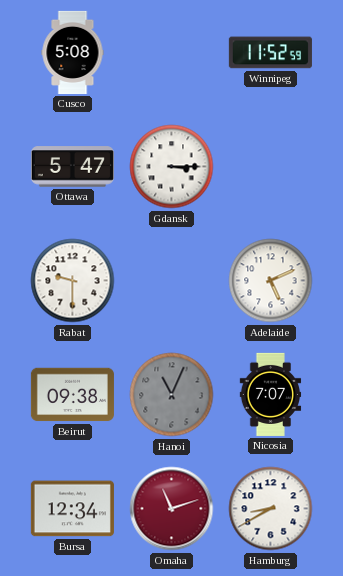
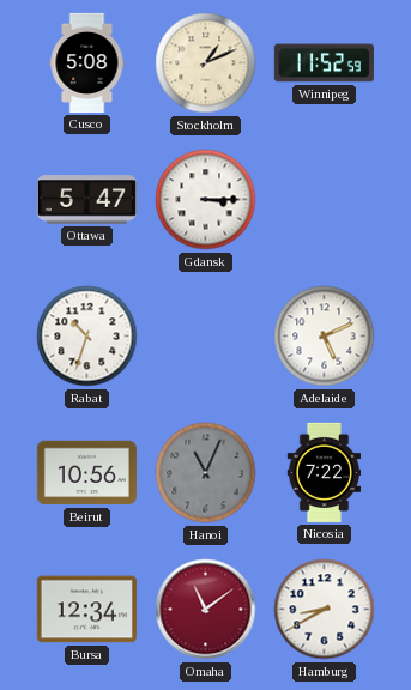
Stockholm: none -> 1:11 (206, 63)
Rabat: 9:30 -> 10:33 (87, 337)
Beirut: 09:38 -> 10:56 (86, 473)
Nicosia: 7:07 -> 7:22 (325, 472)
Omaha: 11:12 -> 11:09 (206, 610)
